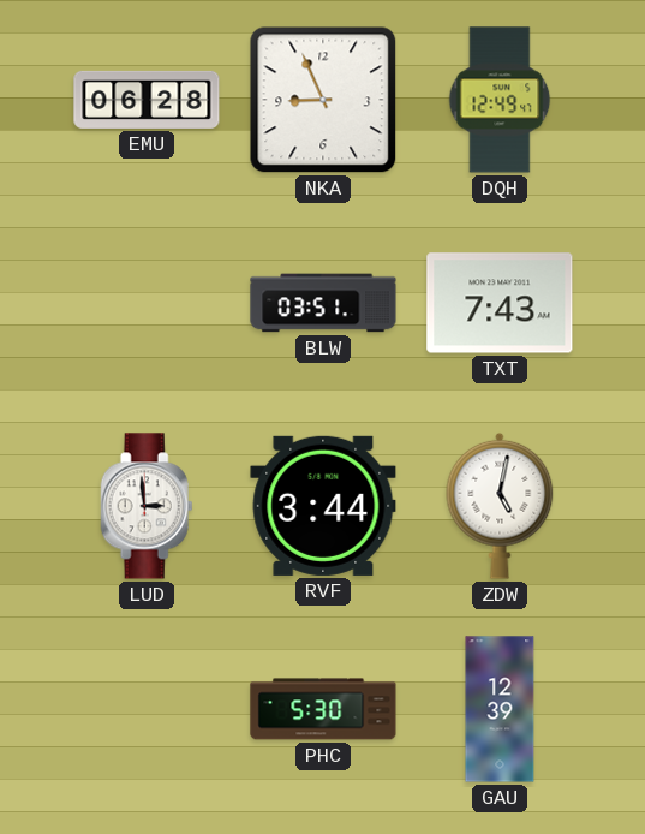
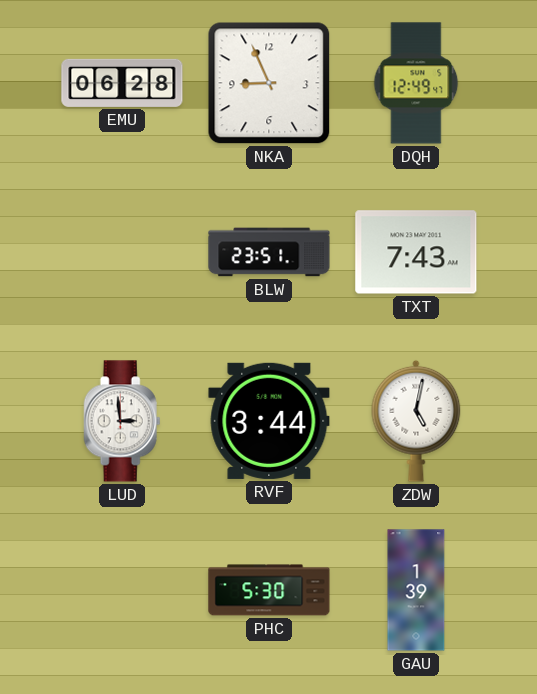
BLW: 03:51 -> 23:51 (269, 252)
GAU: 12:39 -> 1:39 (416, 590)
